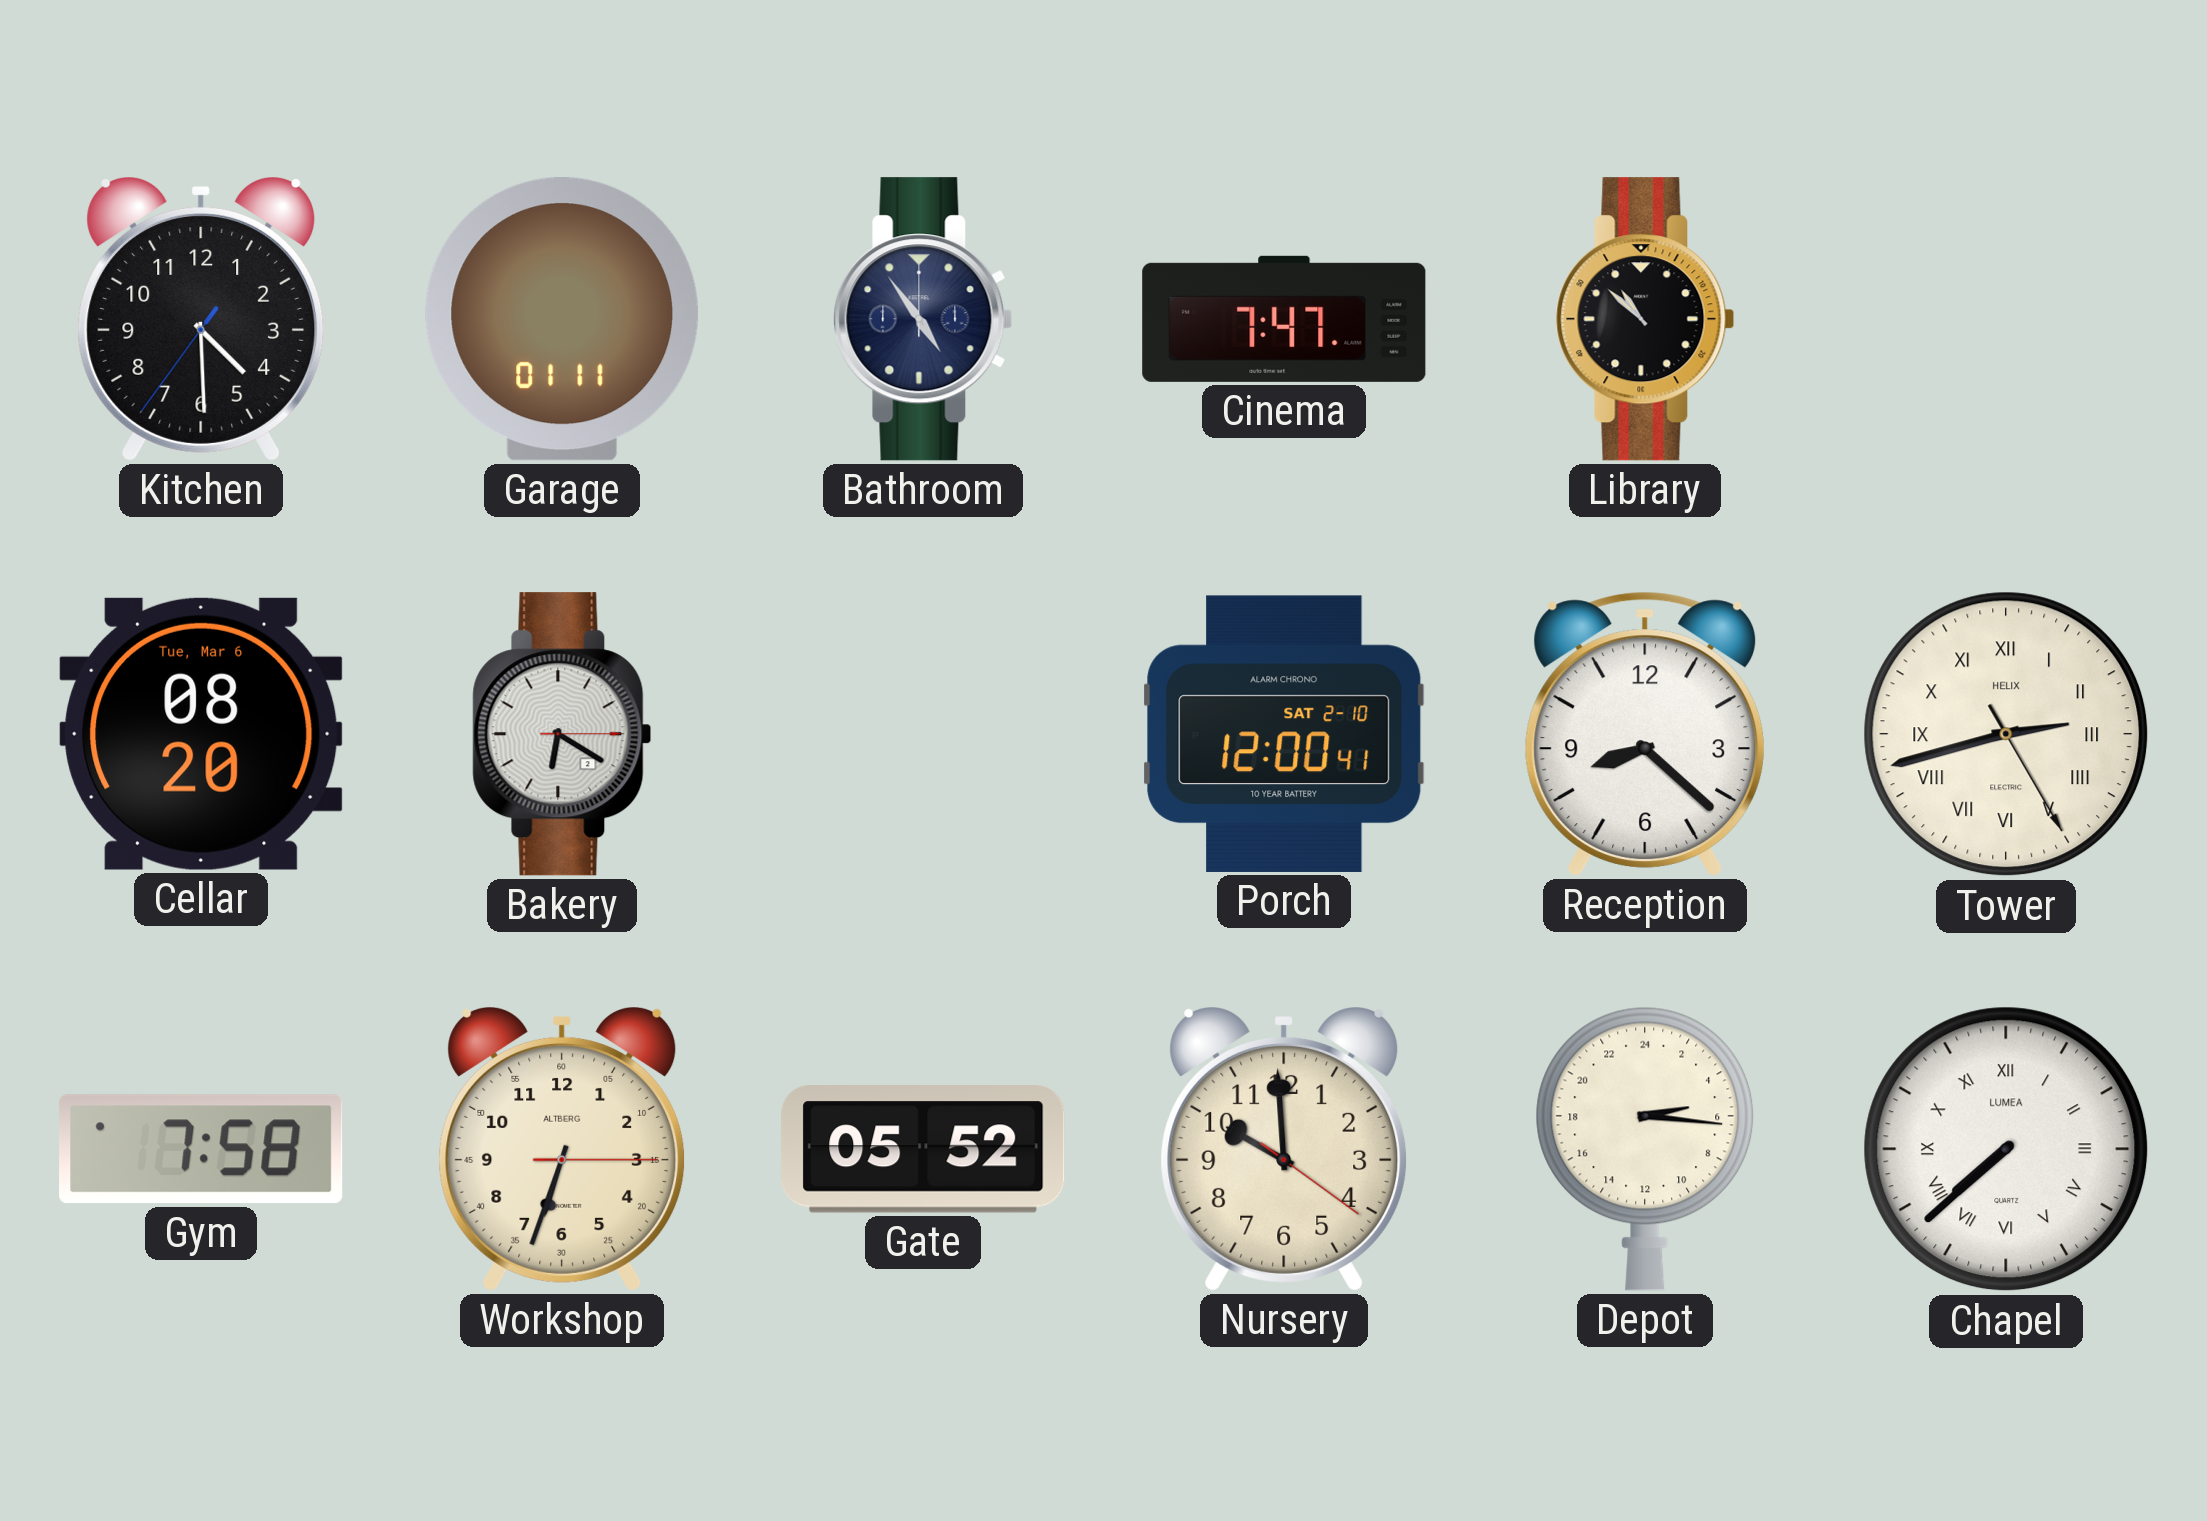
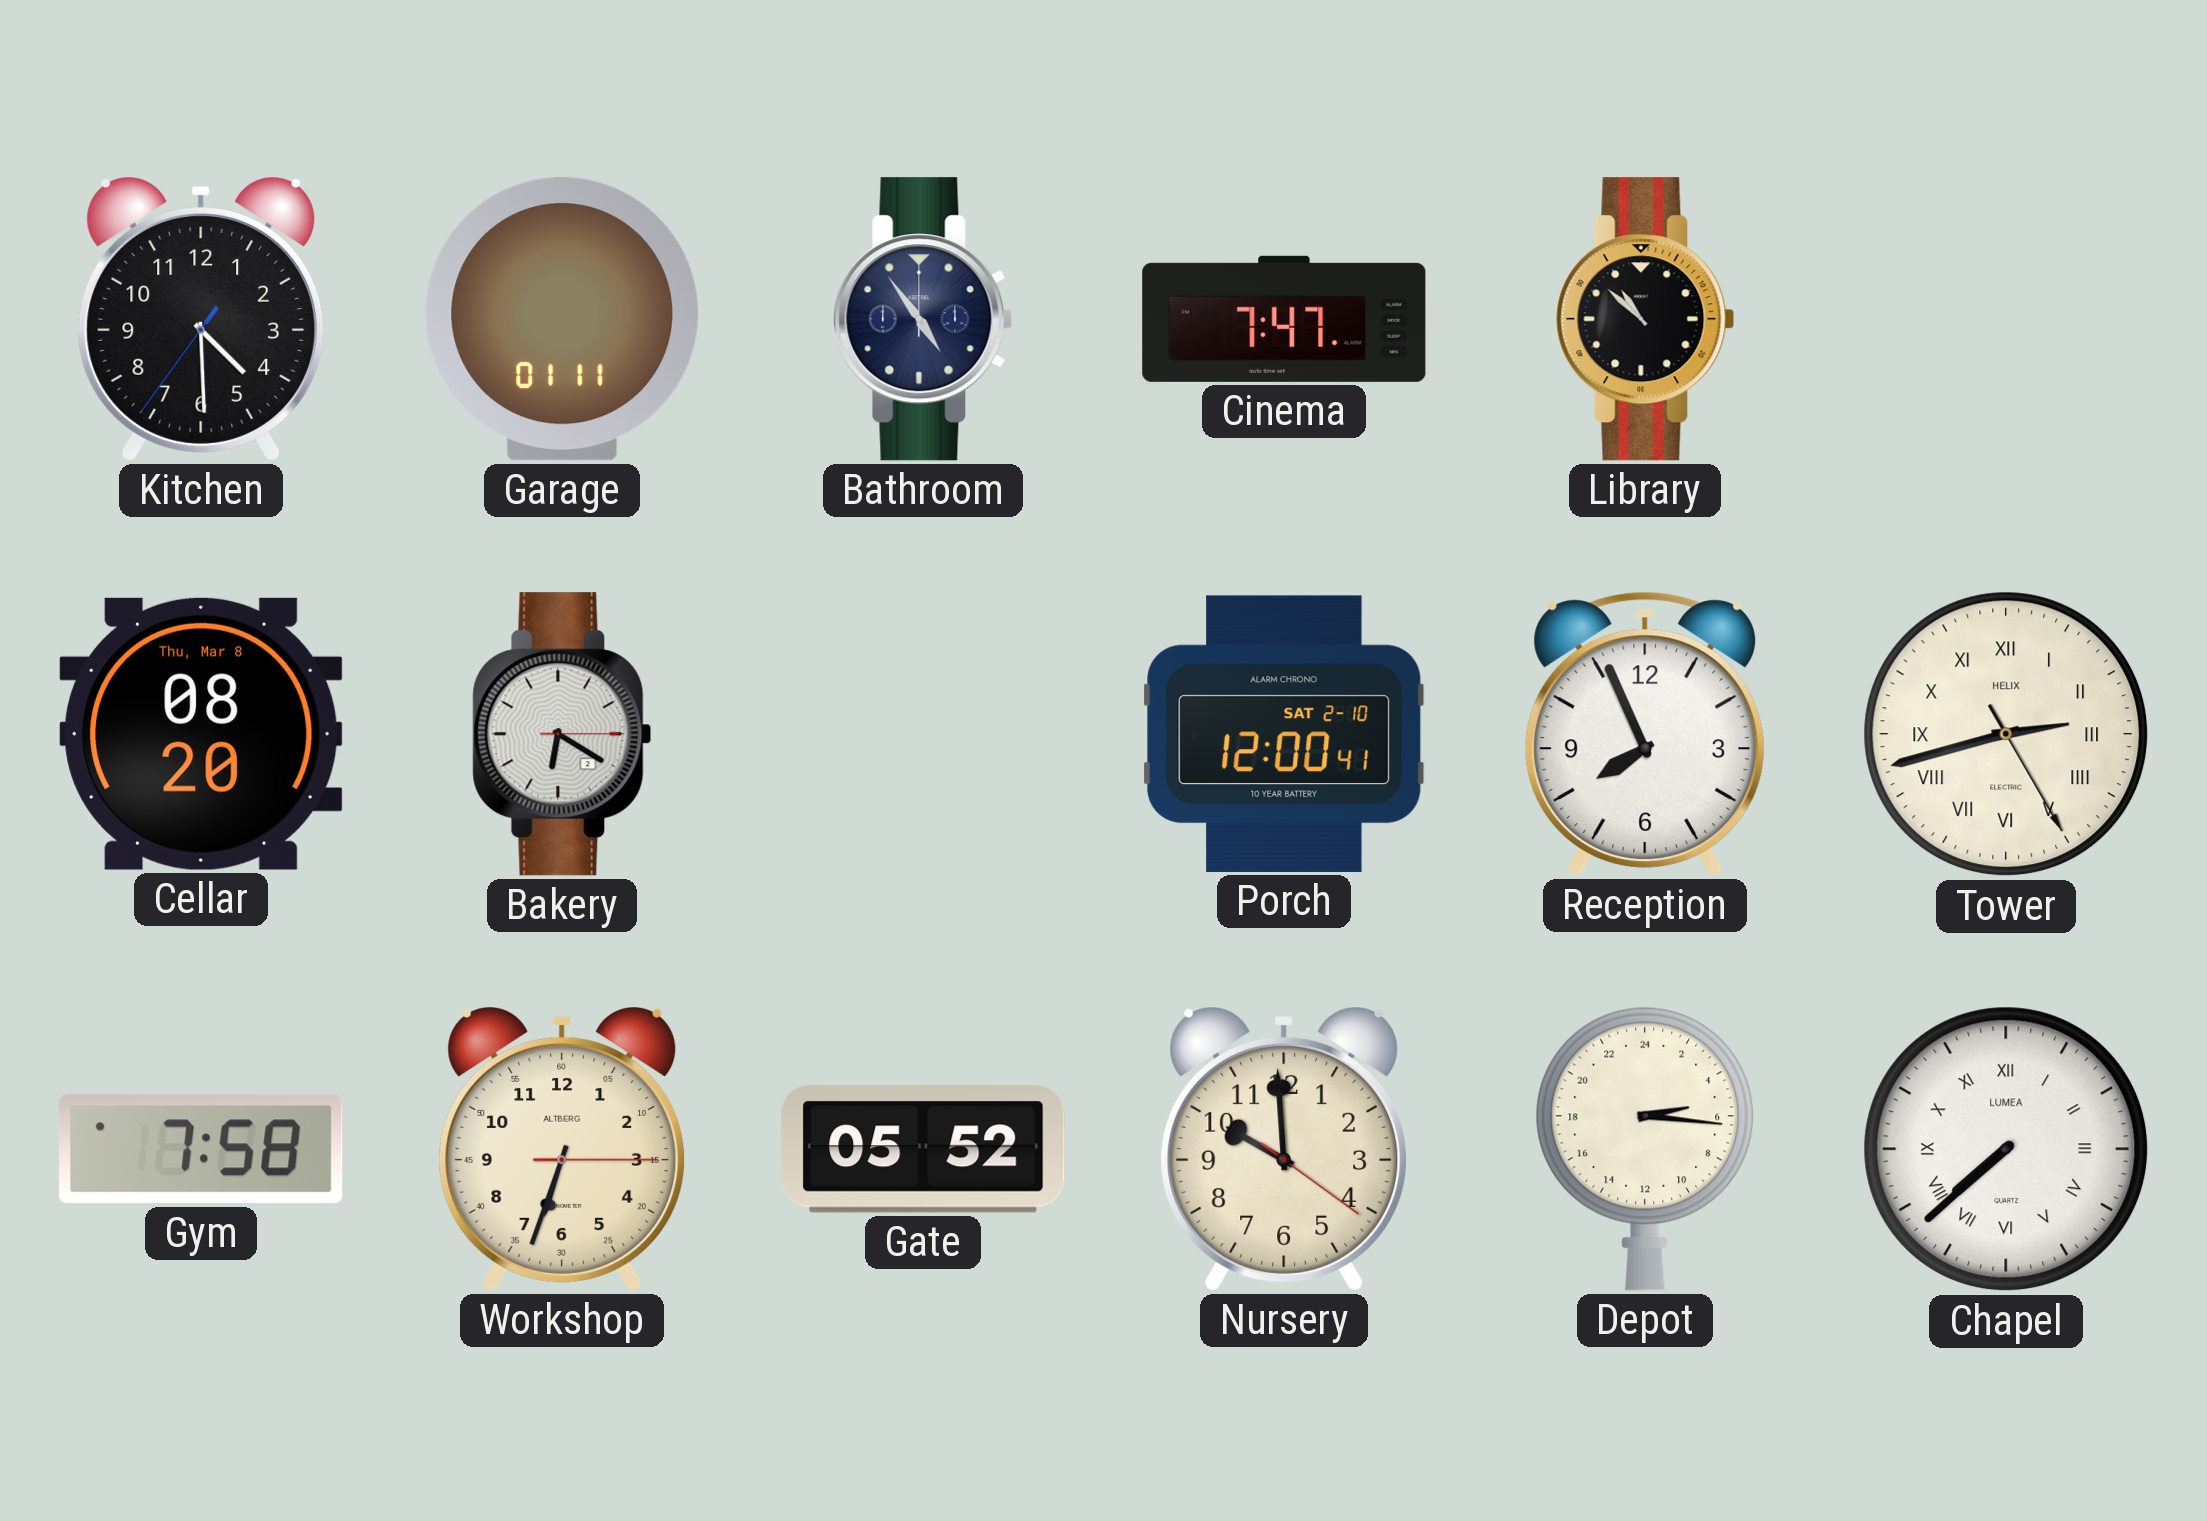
Cellar date: Tue, Mar 6 -> Thu, Mar 8 (201, 734)
Reception: 8:22 -> 7:56 (1645, 734)
